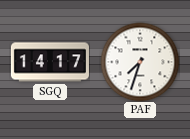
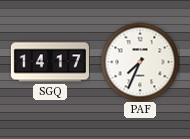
PAF: 7:33 -> 7:34 (140, 62)
